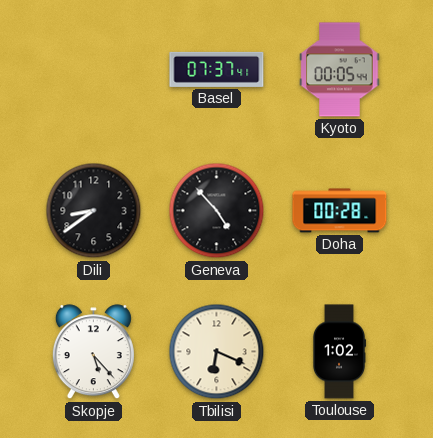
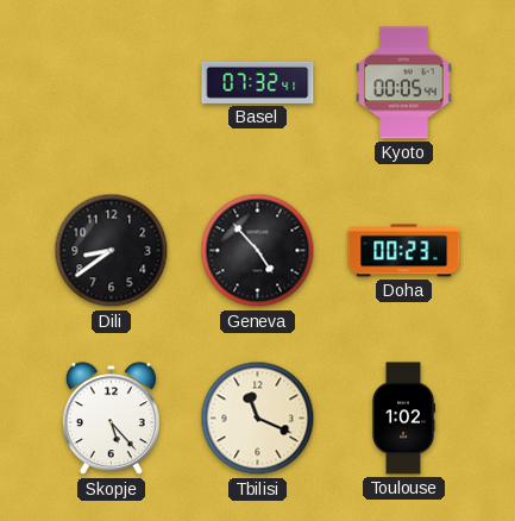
Basel: 07:37 -> 07:32 (258, 82)
Doha: 00:28 -> 00:23 (404, 251)
Tbilisi: 6:19 -> 11:19 (258, 419)
